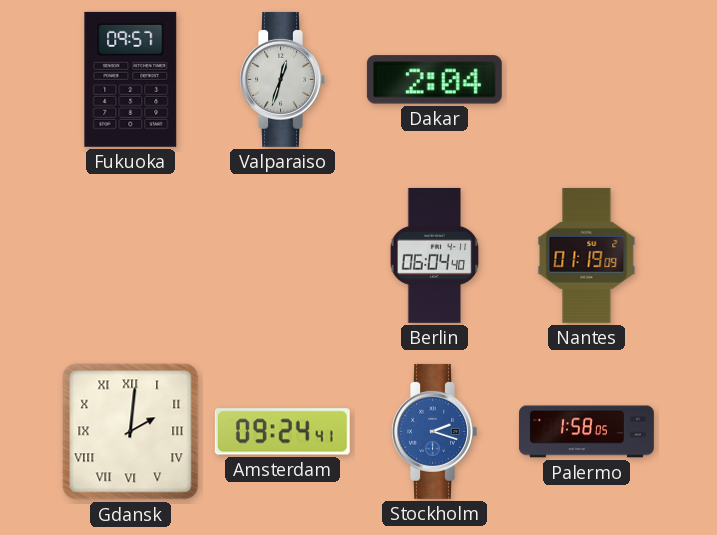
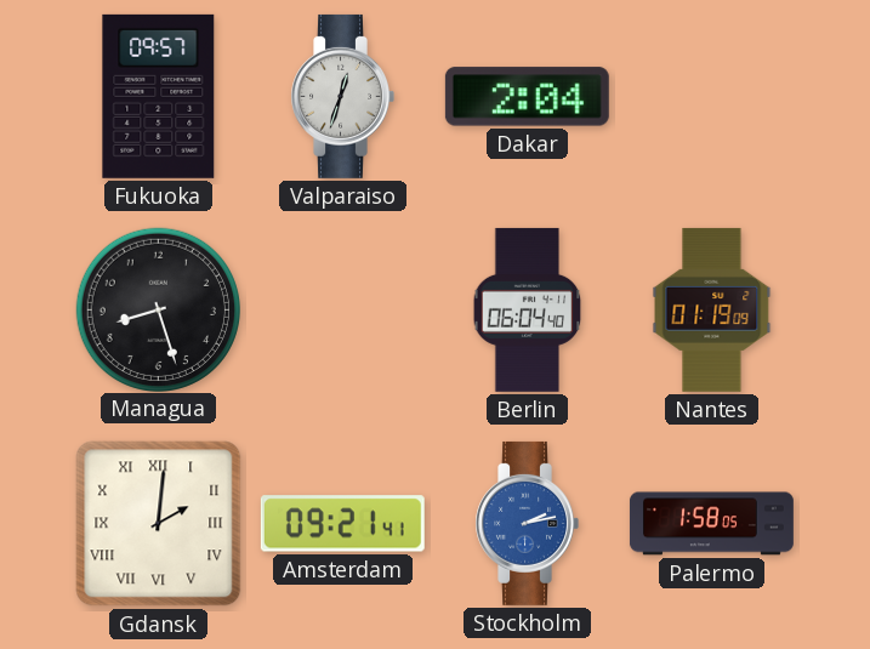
Managua: none -> 8:27 (158, 309)
Amsterdam: 09:24 -> 09:21 (342, 524)
Stockholm: 2:18 -> 2:13 (527, 523)
